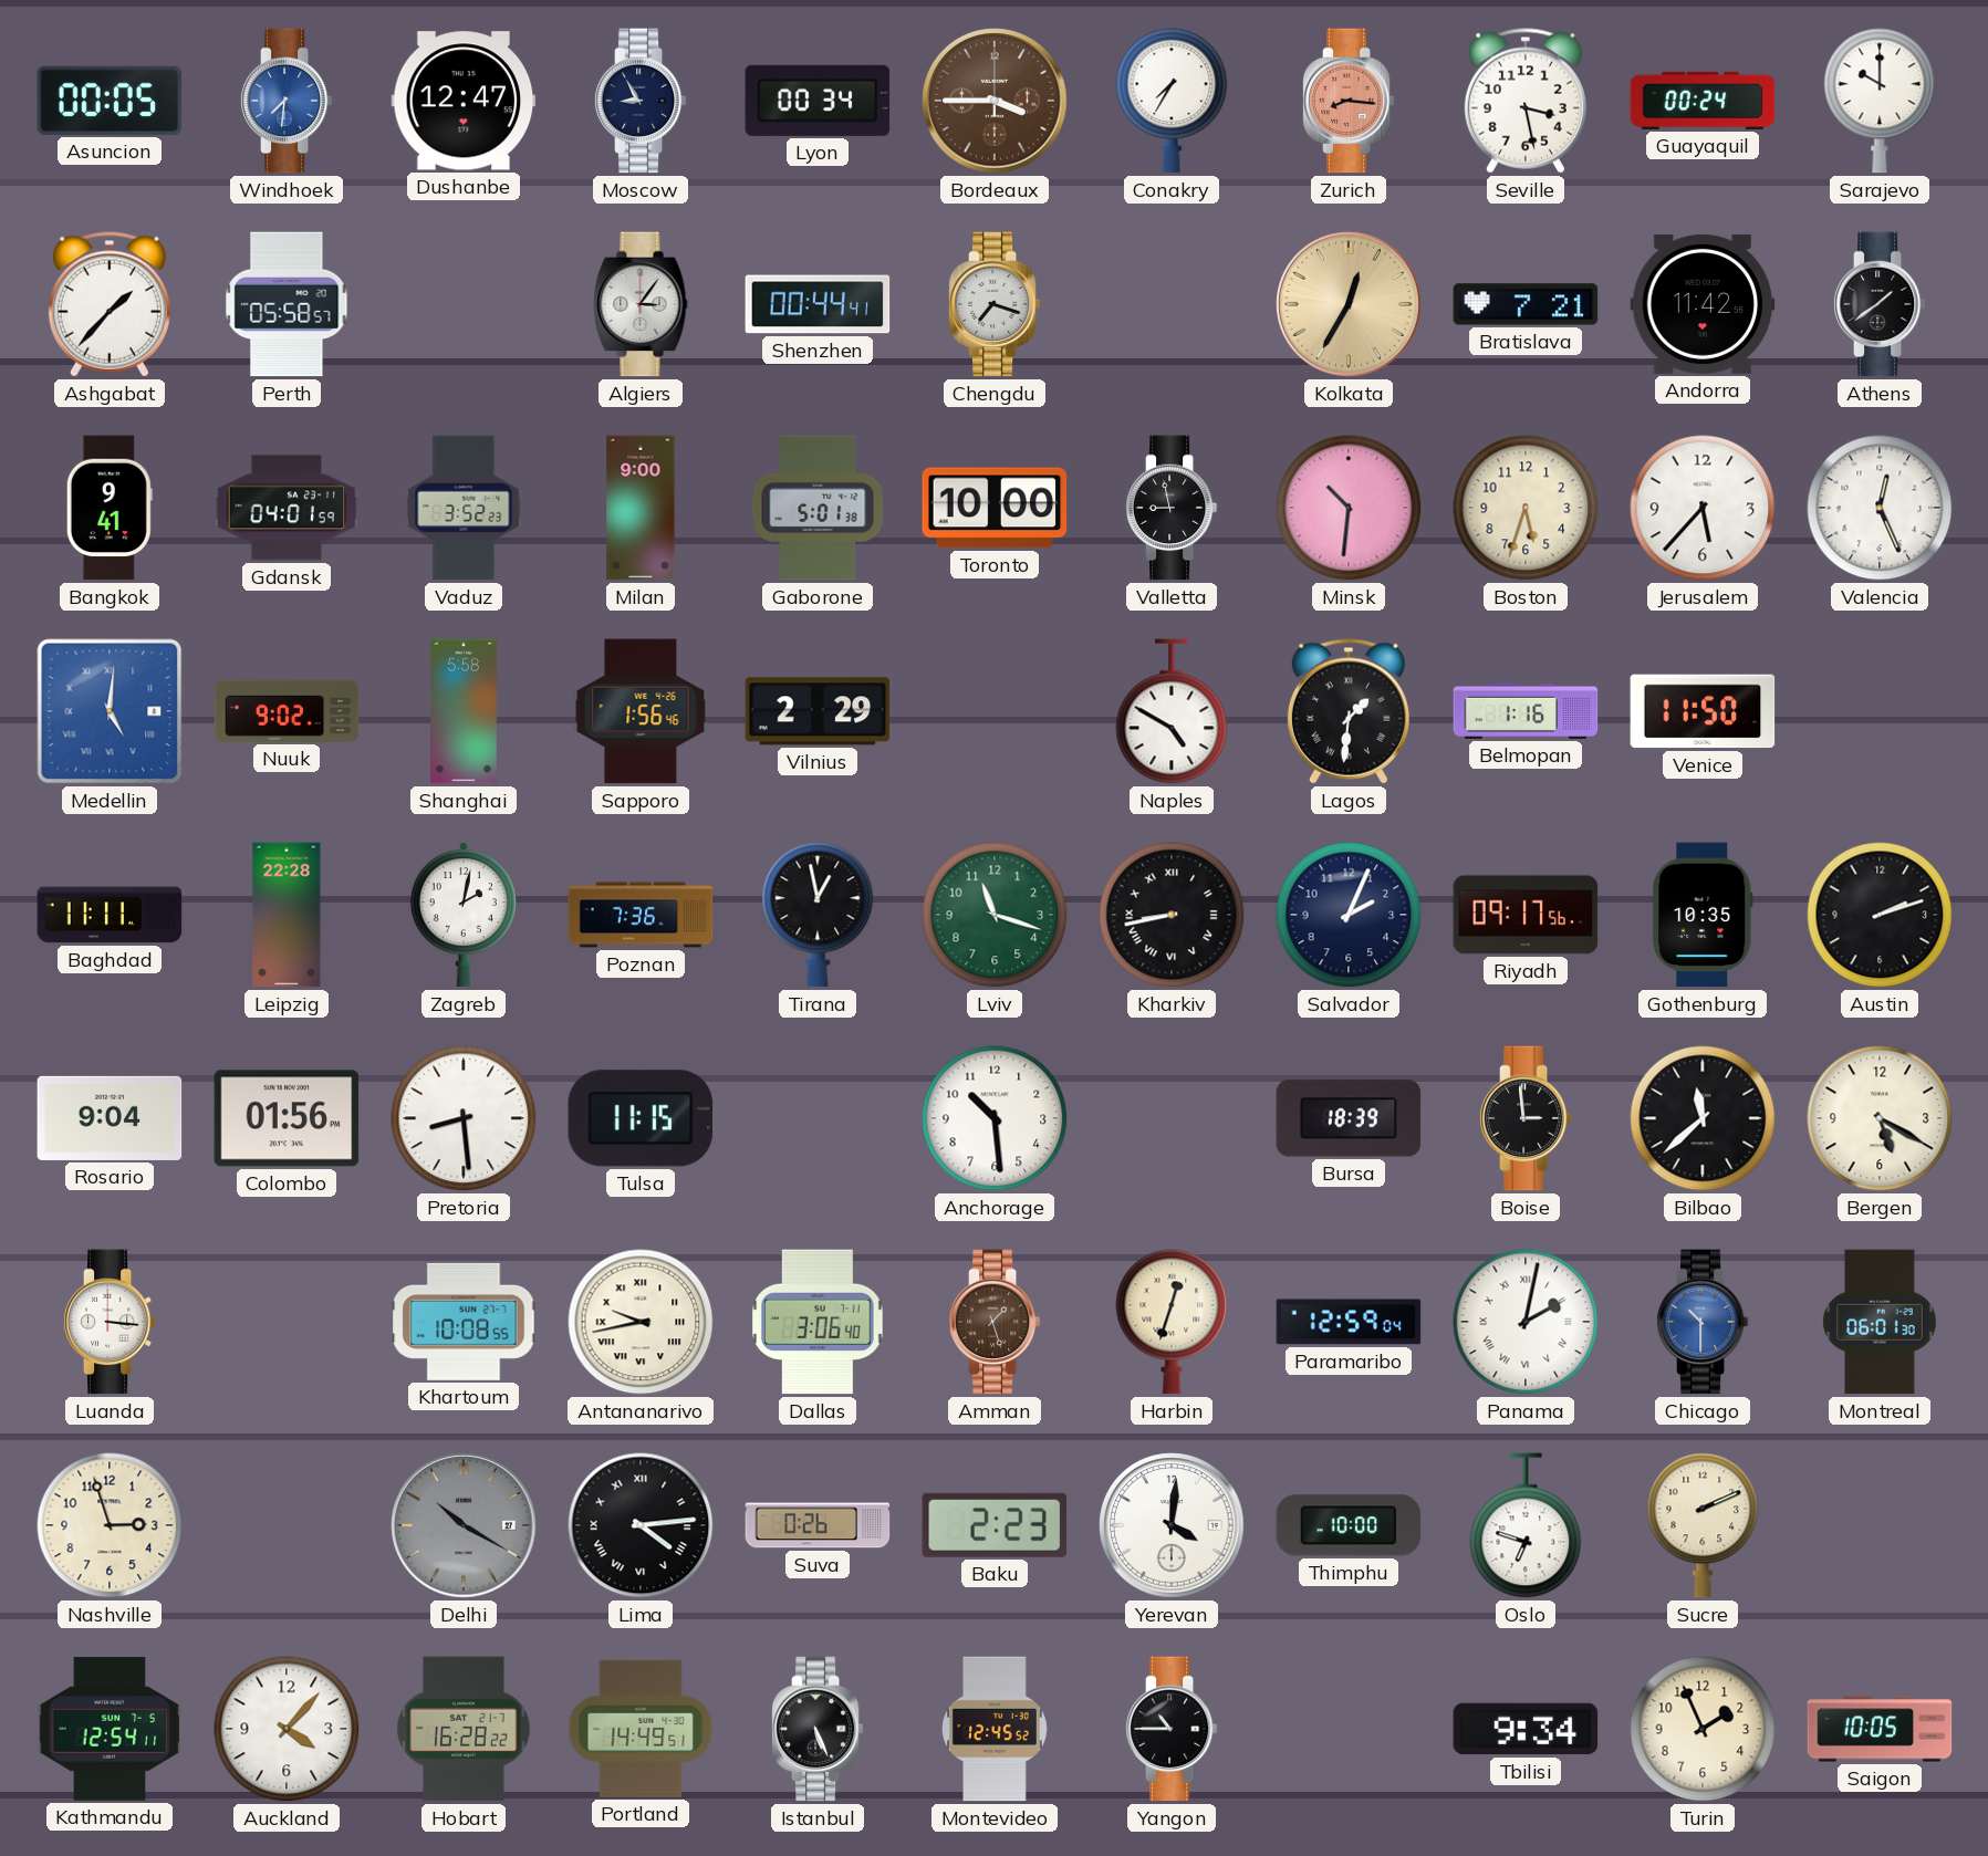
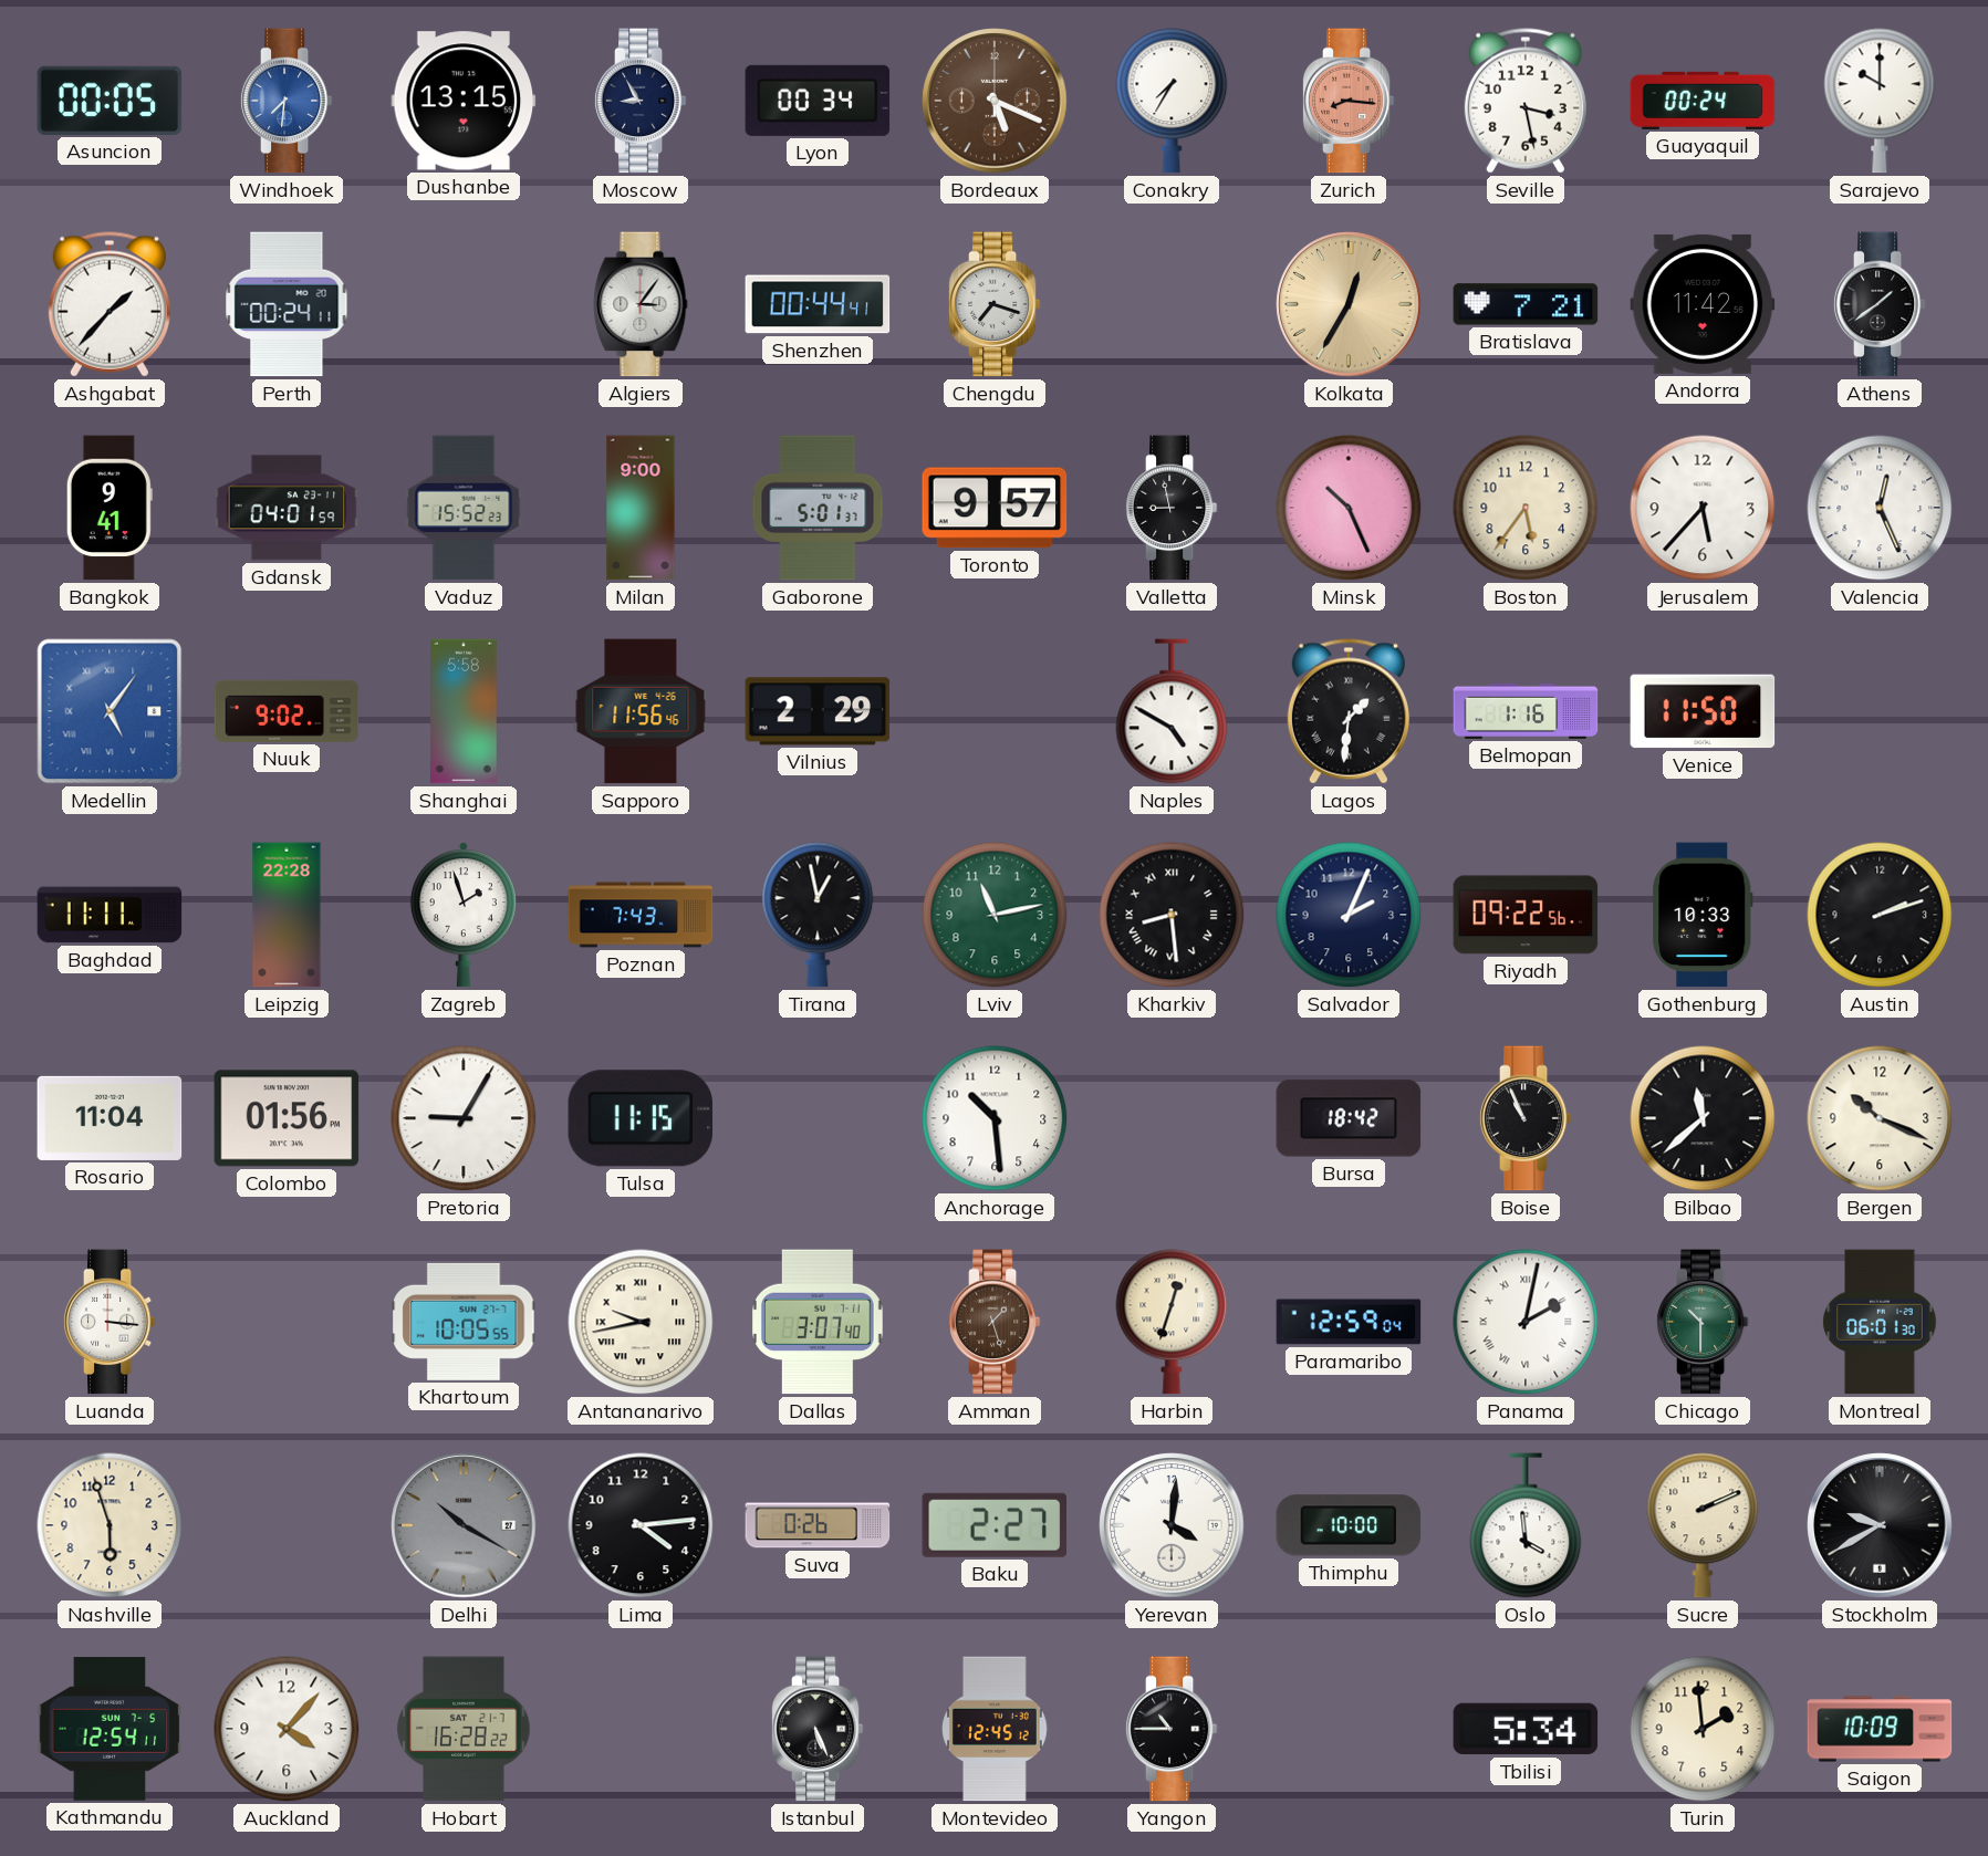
Dushanbe: 12:47 -> 13:15 (464, 101)
Bordeaux: 3:45 -> 5:19 (995, 101)
Perth: 05:58 -> 00:24 (287, 304)
Vaduz: 3:52 -> 15:52 (464, 508)
Gaborone: 5:01:38 -> 5:01:37 (818, 508)
Toronto: 10:00 -> 9:57 (995, 508)
Minsk: 10:31 -> 10:26 (1349, 508)
Boston: 5:33 -> 5:36 (1526, 508)
Medellin: 5:01 -> 5:06 (110, 711)
Sapporo: 1:56 -> 11:56 (641, 711)
Zagreb: 2:02 -> 1:57 (464, 915)
Poznan: 7:36 -> 7:43 (641, 915)
Lviv: 11:18 -> 11:13 (995, 915)
Kharkiv: 8:43 -> 8:29 (1172, 915)
Riyadh: 09:17 -> 09:22 (1526, 915)
Gothenburg: 10:35 -> 10:33 (1704, 915)
Rosario: 9:04 -> 11:04 (110, 1118)
Pretoria: 8:29 -> 9:05 (464, 1118)
Bursa: 18:39 -> 18:42 (1349, 1118)
Boise: 2:59 -> 10:56 (1526, 1118)
Bergen: 5:20 -> 10:19 (1880, 1118)
Khartoum: 10:08 -> 10:05 (464, 1322)
Dallas: 3:06 -> 3:07 (818, 1322)
Chicago dial: blue -> green (1703, 1322)
Nashville: 2:57 -> 5:57 (110, 1525)
Lima numerals: Roman -> Arabic (641, 1525)
Baku: 2:23 -> 2:27 (993, 1525)
Oslo: 6:48 -> 3:59 (1526, 1525)
Stockholm: none -> 9:40 (1880, 1525)
Portland: 14:49 -> none (641, 1729)
Montevideo: 12:45:52 -> 12:45:12 (995, 1729)
Tbilisi: 9:34 -> 5:34 (1526, 1729)
Turin: 1:56 -> 1:59 (1703, 1729)
Saigon: 10:05 -> 10:09 (1880, 1729)
